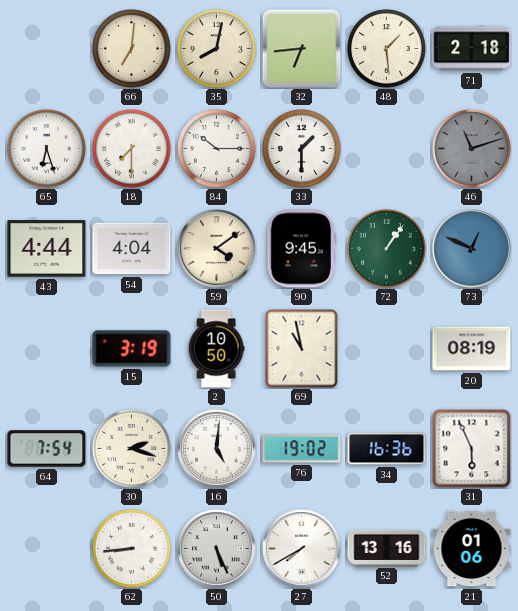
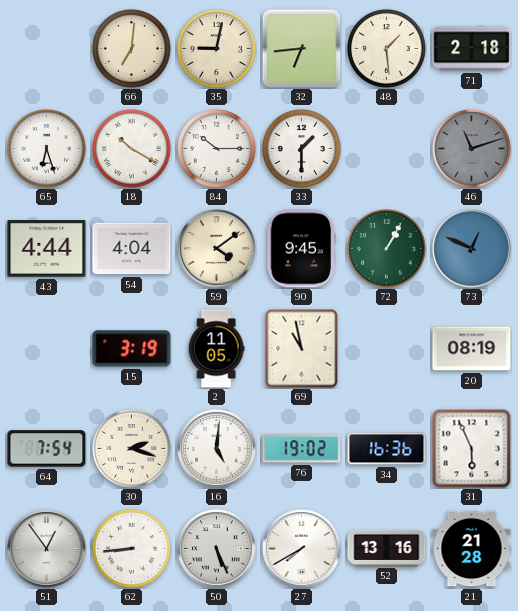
35: 8:02 -> 9:02 (217, 49)
18: 7:30 -> 10:20 (132, 149)
72: 1:06 -> 1:05 (387, 249)
2: 10:50 -> 11:05 (216, 349)
51: none -> 12:54 (47, 549)
21: 01:06 -> 21:28 (472, 549)
